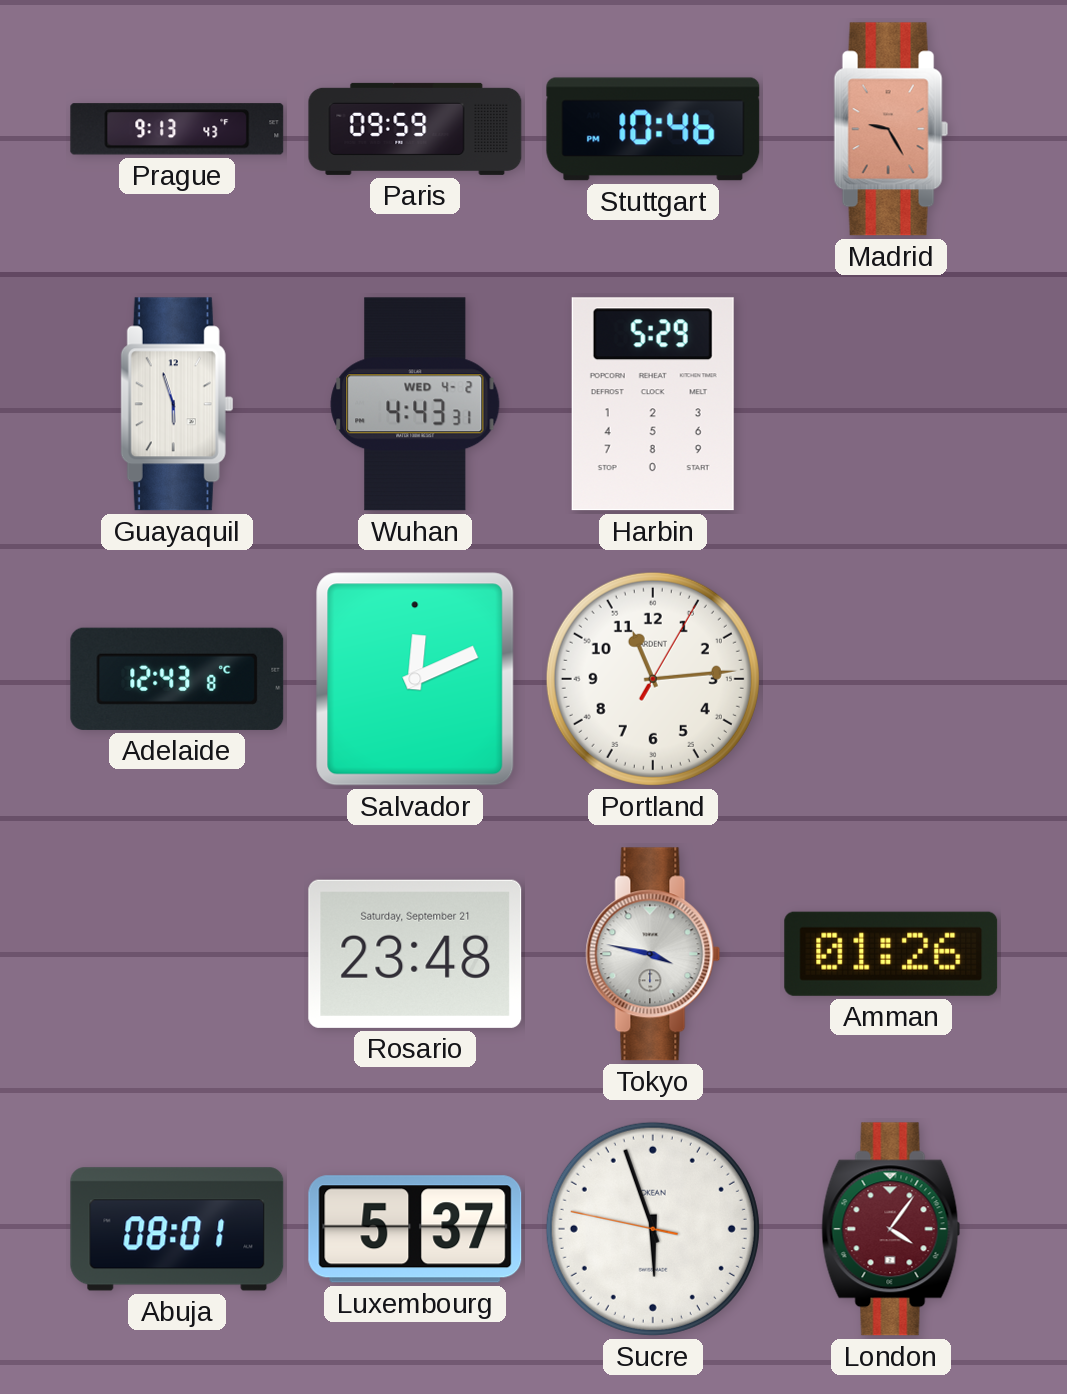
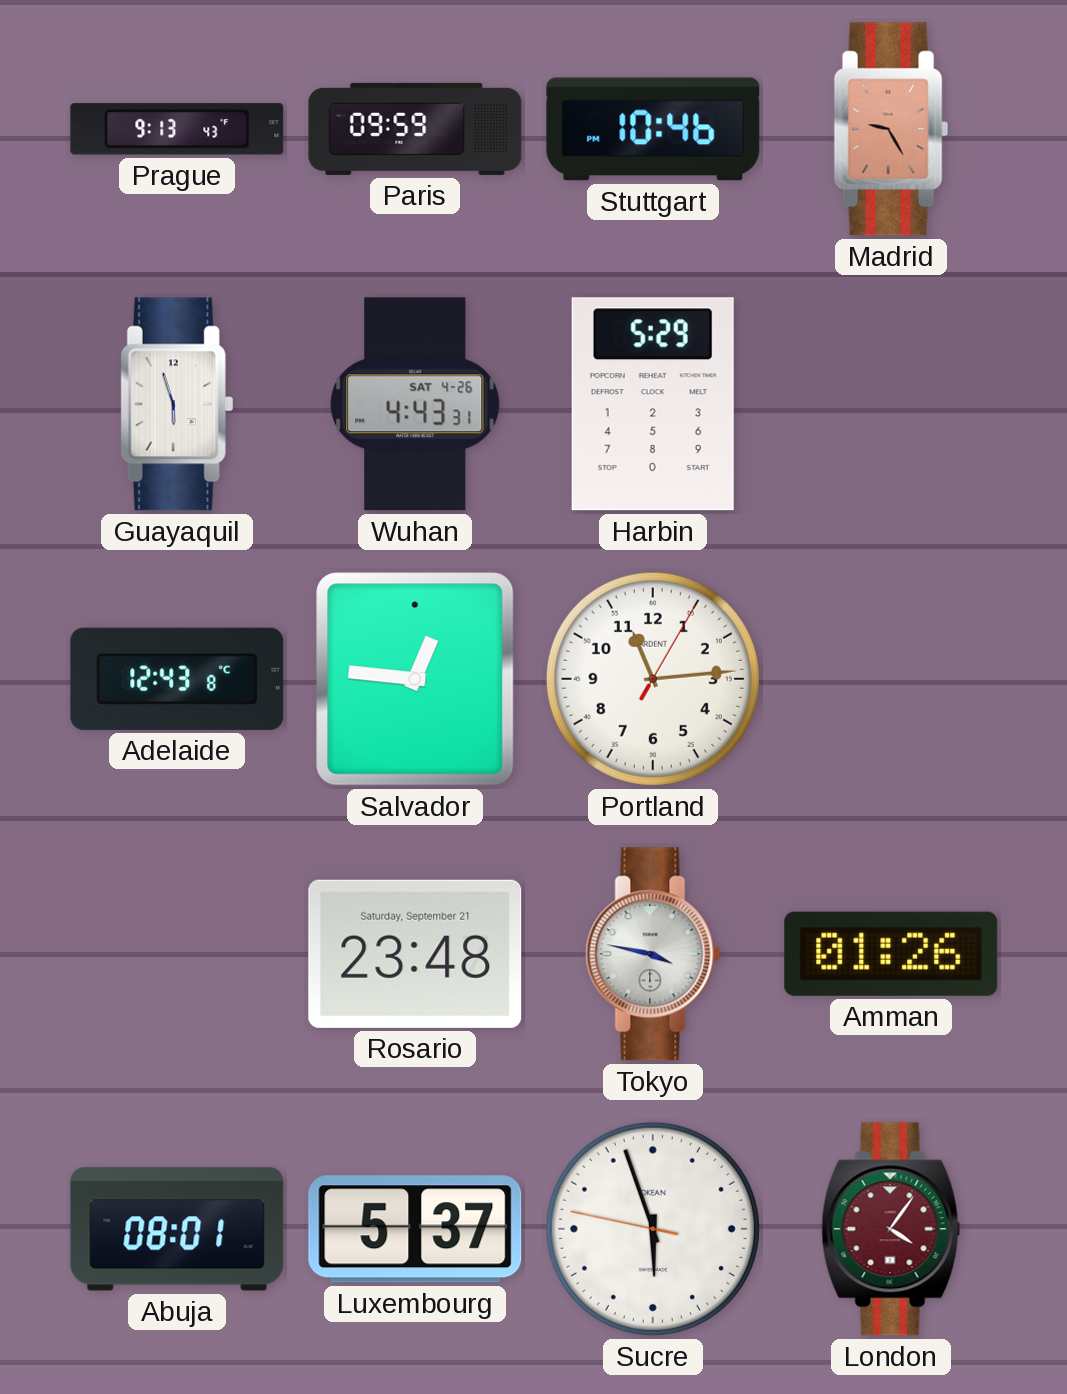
Wuhan date: WED 4-2 -> SAT 4-26 (415, 404)
Salvador: 12:11 -> 12:46 (415, 679)
